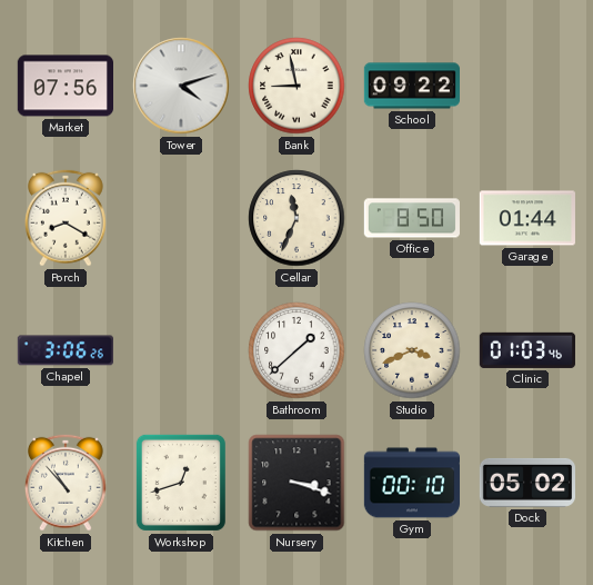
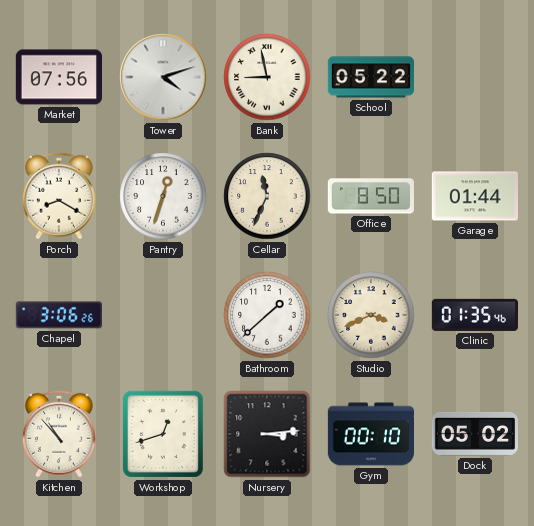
School: 09:22 -> 05:22 (371, 77)
Pantry: none -> 12:33 (163, 196)
Clinic: 01:03 -> 01:35 (475, 315)
Nursery: 3:18 -> 3:14 (267, 434)
